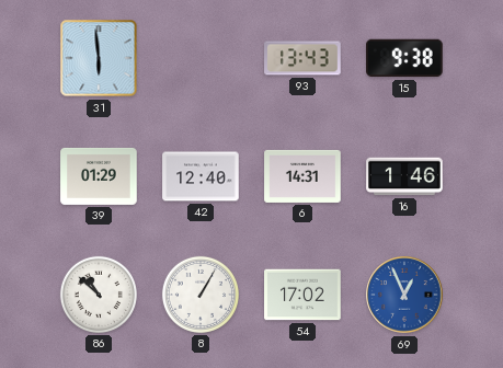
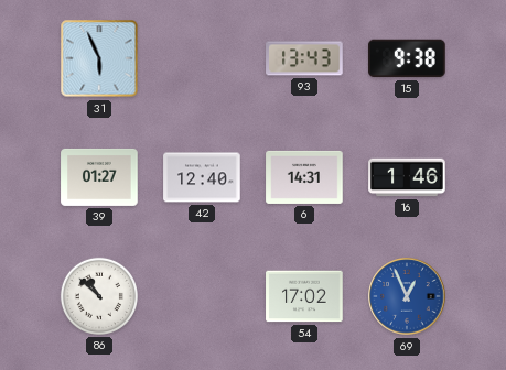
31: 5:59 -> 5:56 (99, 58)
39: 01:29 -> 01:27 (99, 177)
8: 1:05 -> none (201, 295)
